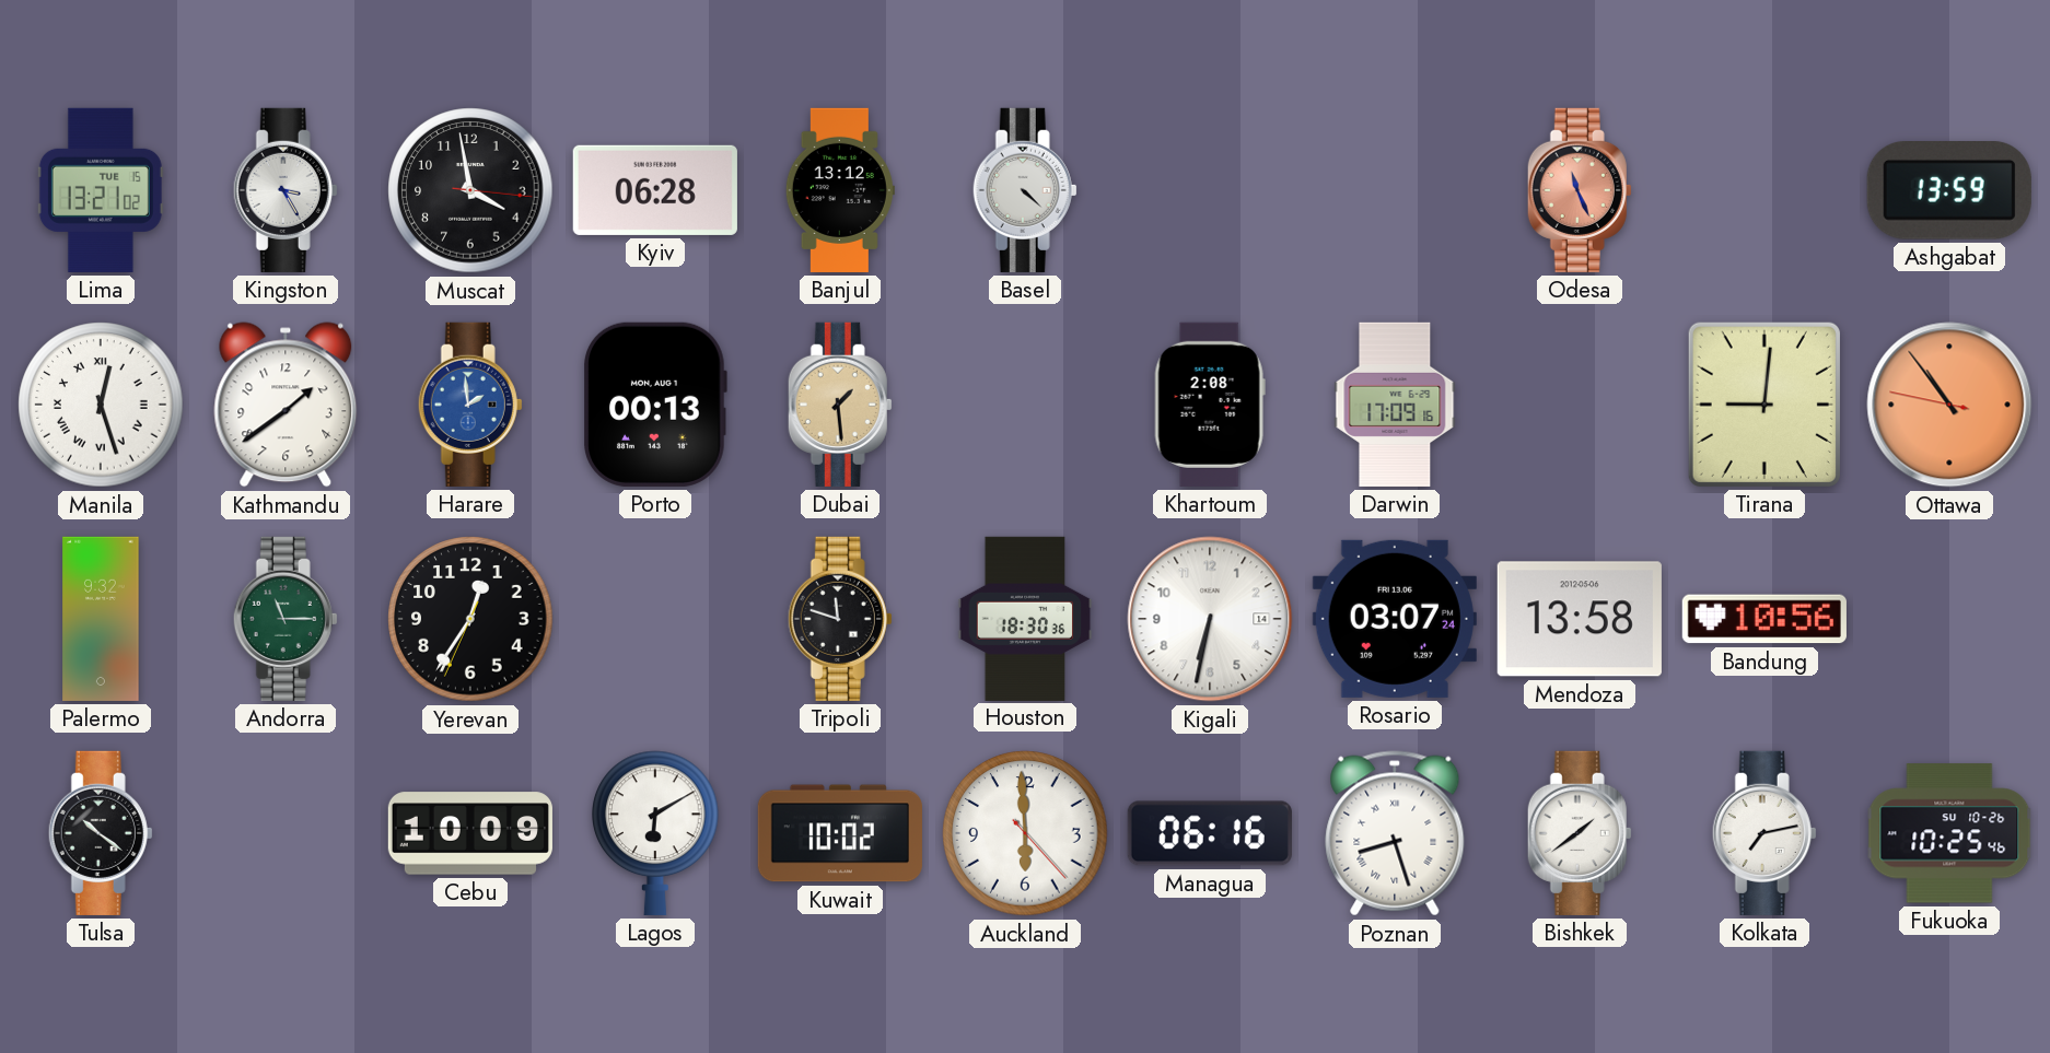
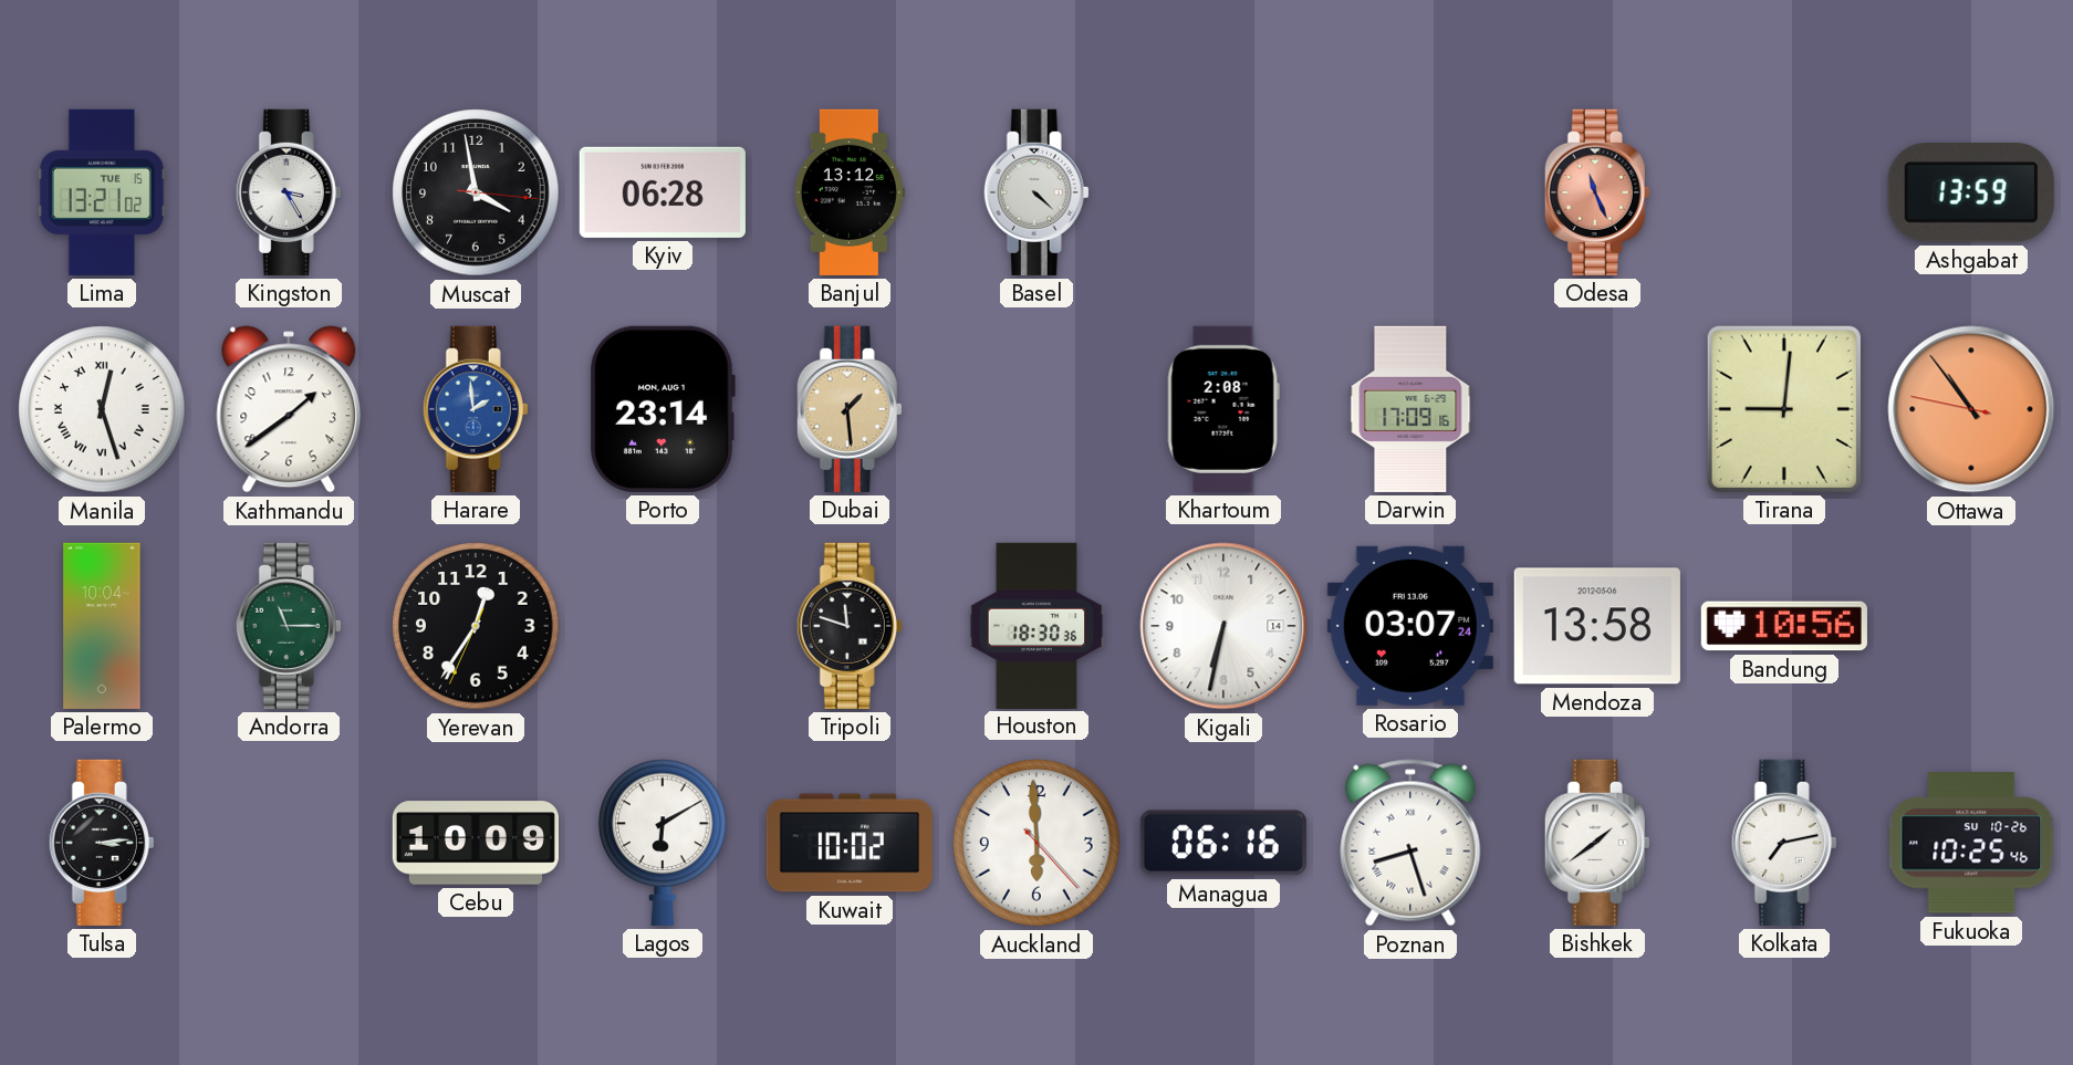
Porto: 00:13 -> 23:14 (663, 409)
Palermo: 9:32 -> 10:04 (102, 626)
Tulsa: 10:21 -> 3:14 (102, 843)
